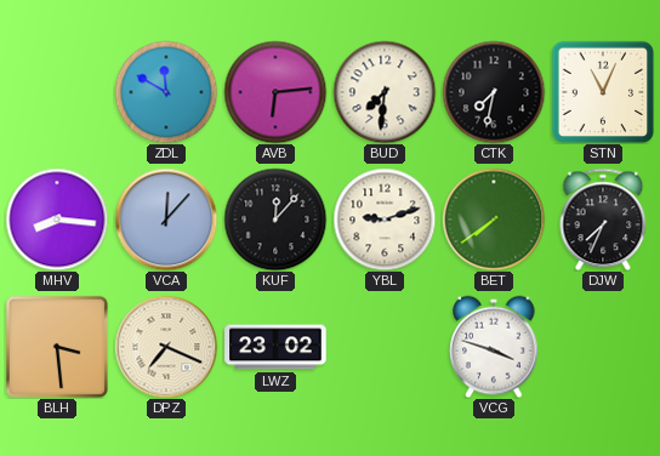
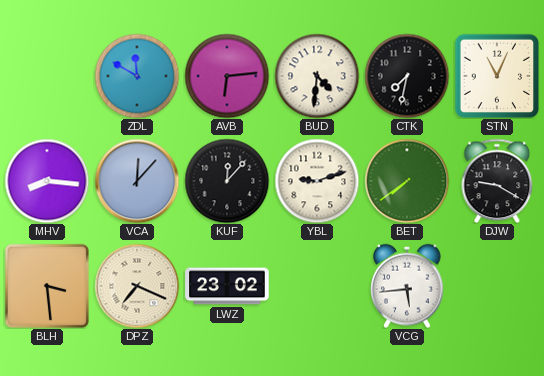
BUD: 7:31 -> 4:31 (317, 76)
DJW: 7:34 -> 9:20 (497, 181)
VCG: 3:48 -> 5:44 (407, 286)
